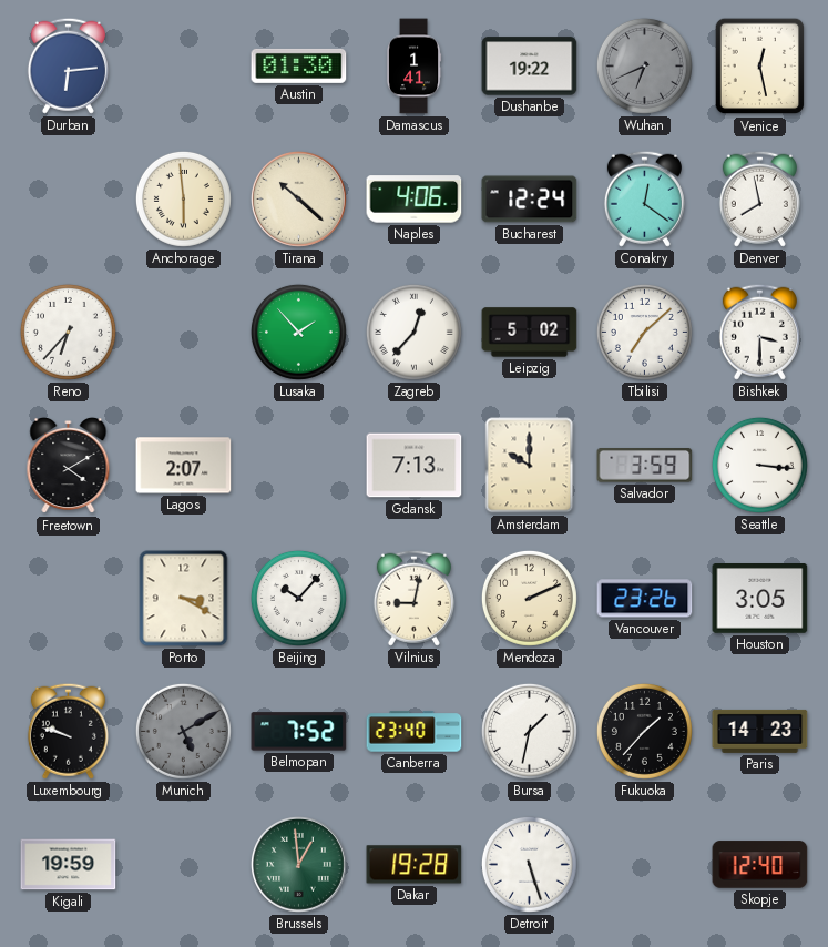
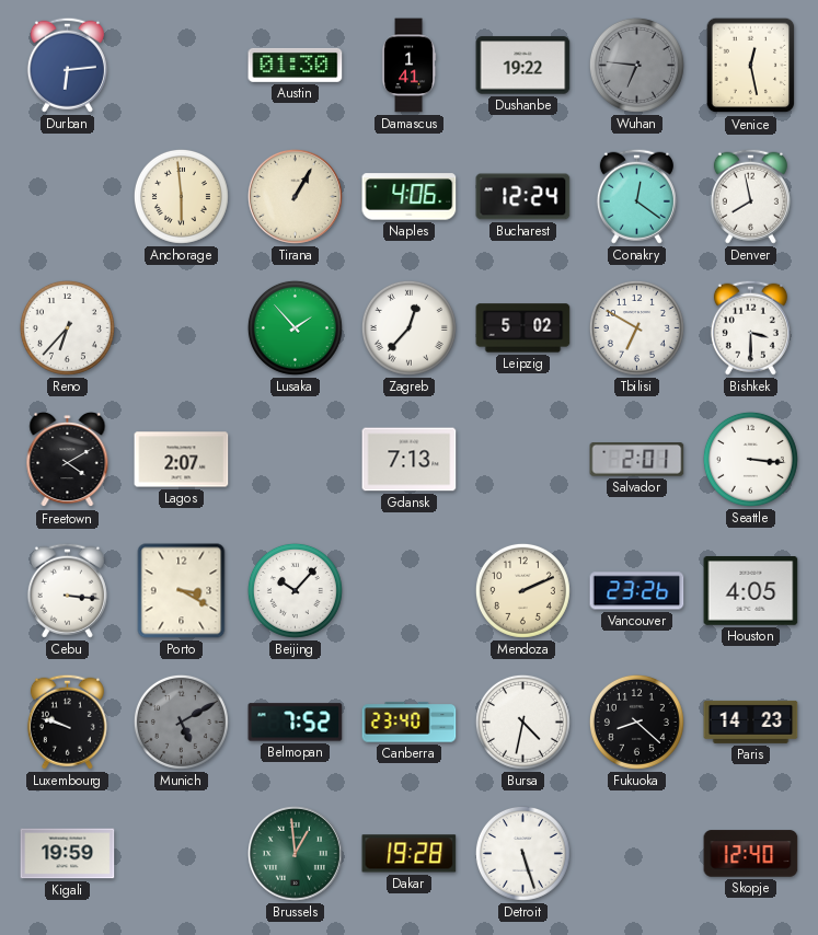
Wuhan: 6:41 -> 6:46 (636, 65)
Tirana: 10:22 -> 1:05 (295, 196)
Tbilisi: 7:08 -> 6:50 (636, 327)
Amsterdam: 10:00 -> none (530, 466)
Salvador: 3:59 -> 2:01 (637, 460)
Cebu: none -> 3:16 (67, 590)
Vilnius: 9:02 -> none (413, 598)
Houston: 3:05 -> 4:05 (751, 591)
Bursa: 1:32 -> 4:32 (522, 722)
Fukuoka: 1:37 -> 8:22 (636, 722)
